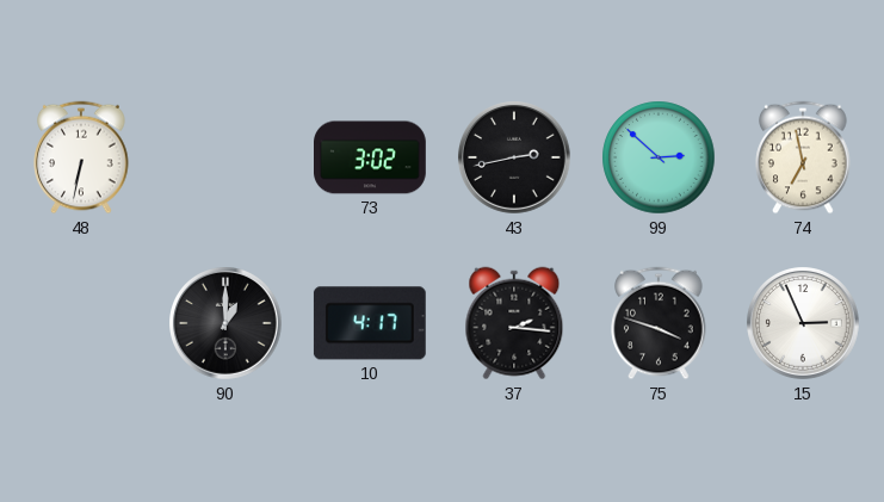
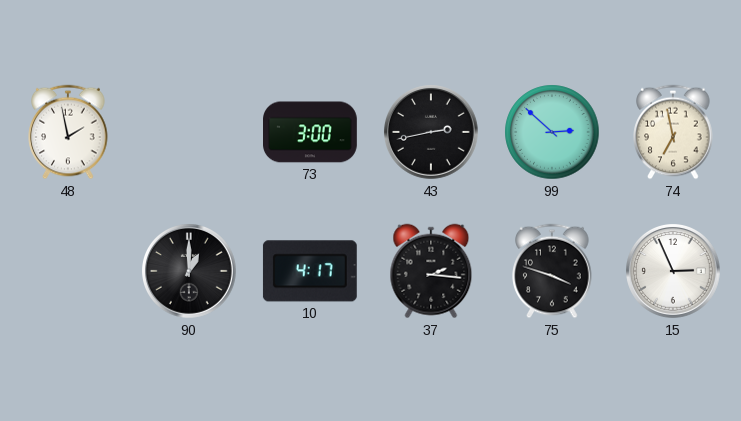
48: 6:32 -> 1:58 (68, 132)
73: 3:02 -> 3:00 (311, 132)
